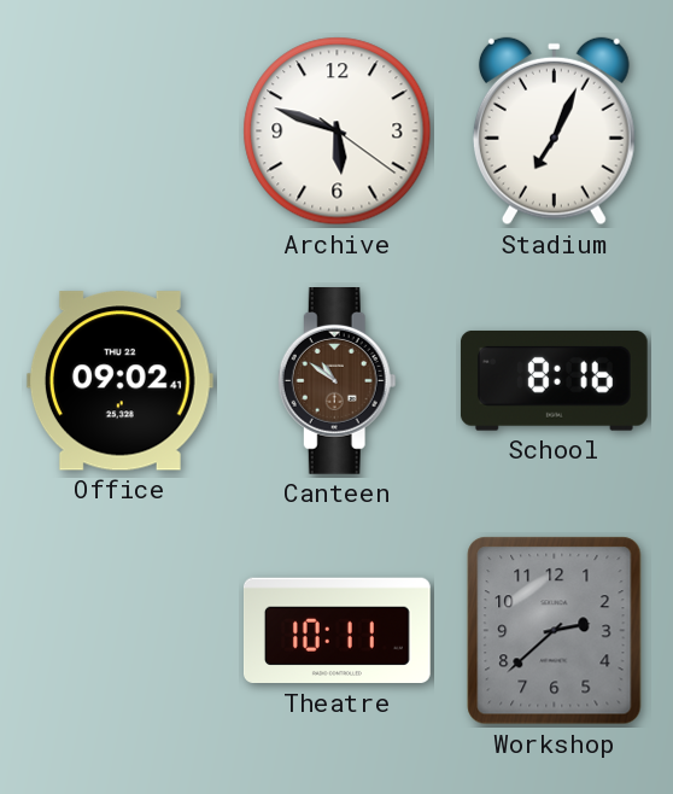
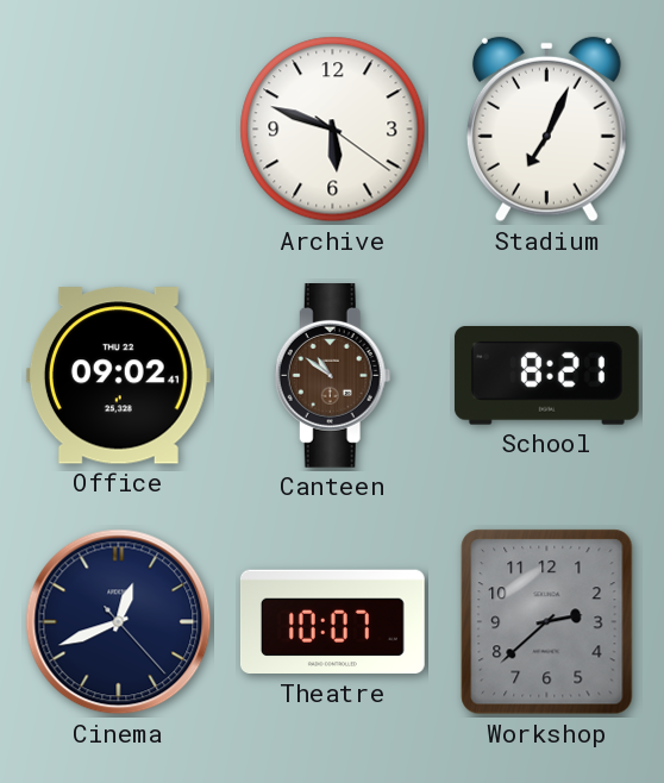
School: 8:16 -> 8:21 (546, 375)
Cinema: none -> 12:41 (119, 622)
Theatre: 10:11 -> 10:07 (332, 622)
